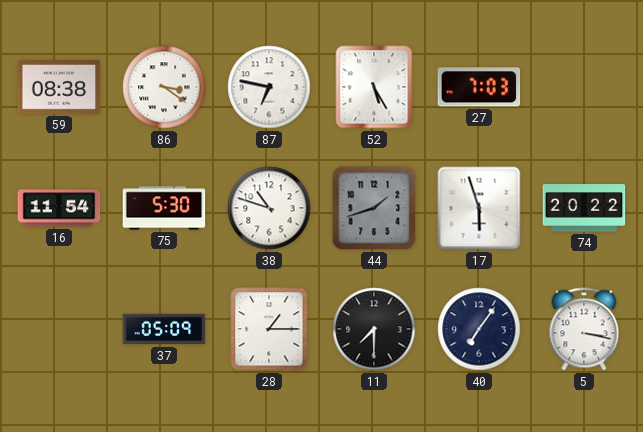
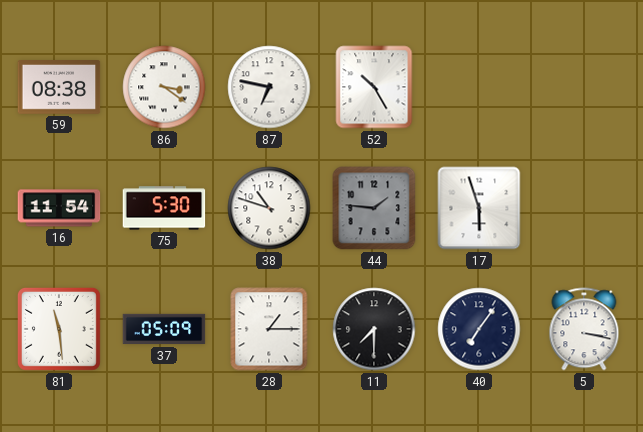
52: 5:25 -> 10:25 (374, 87)
27: 7:03 -> none (479, 87)
44: 1:42 -> 1:46 (374, 208)
74: 20:22 -> none (584, 208)
81: none -> 11:29 (59, 329)
